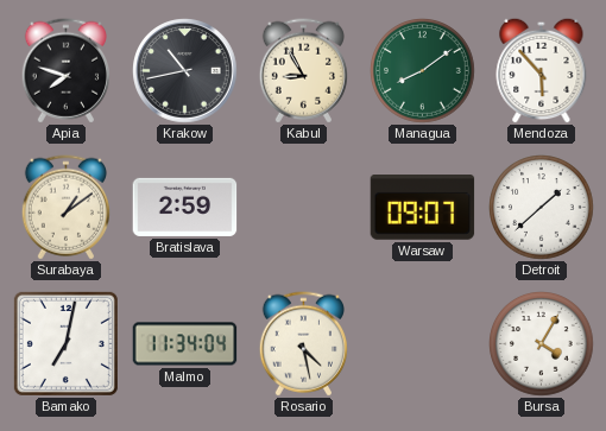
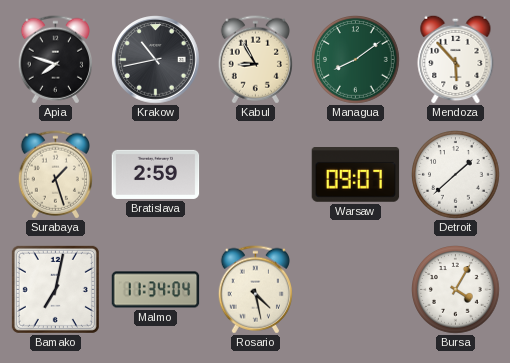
Surabaya: 1:09 -> 1:27 (55, 175)
